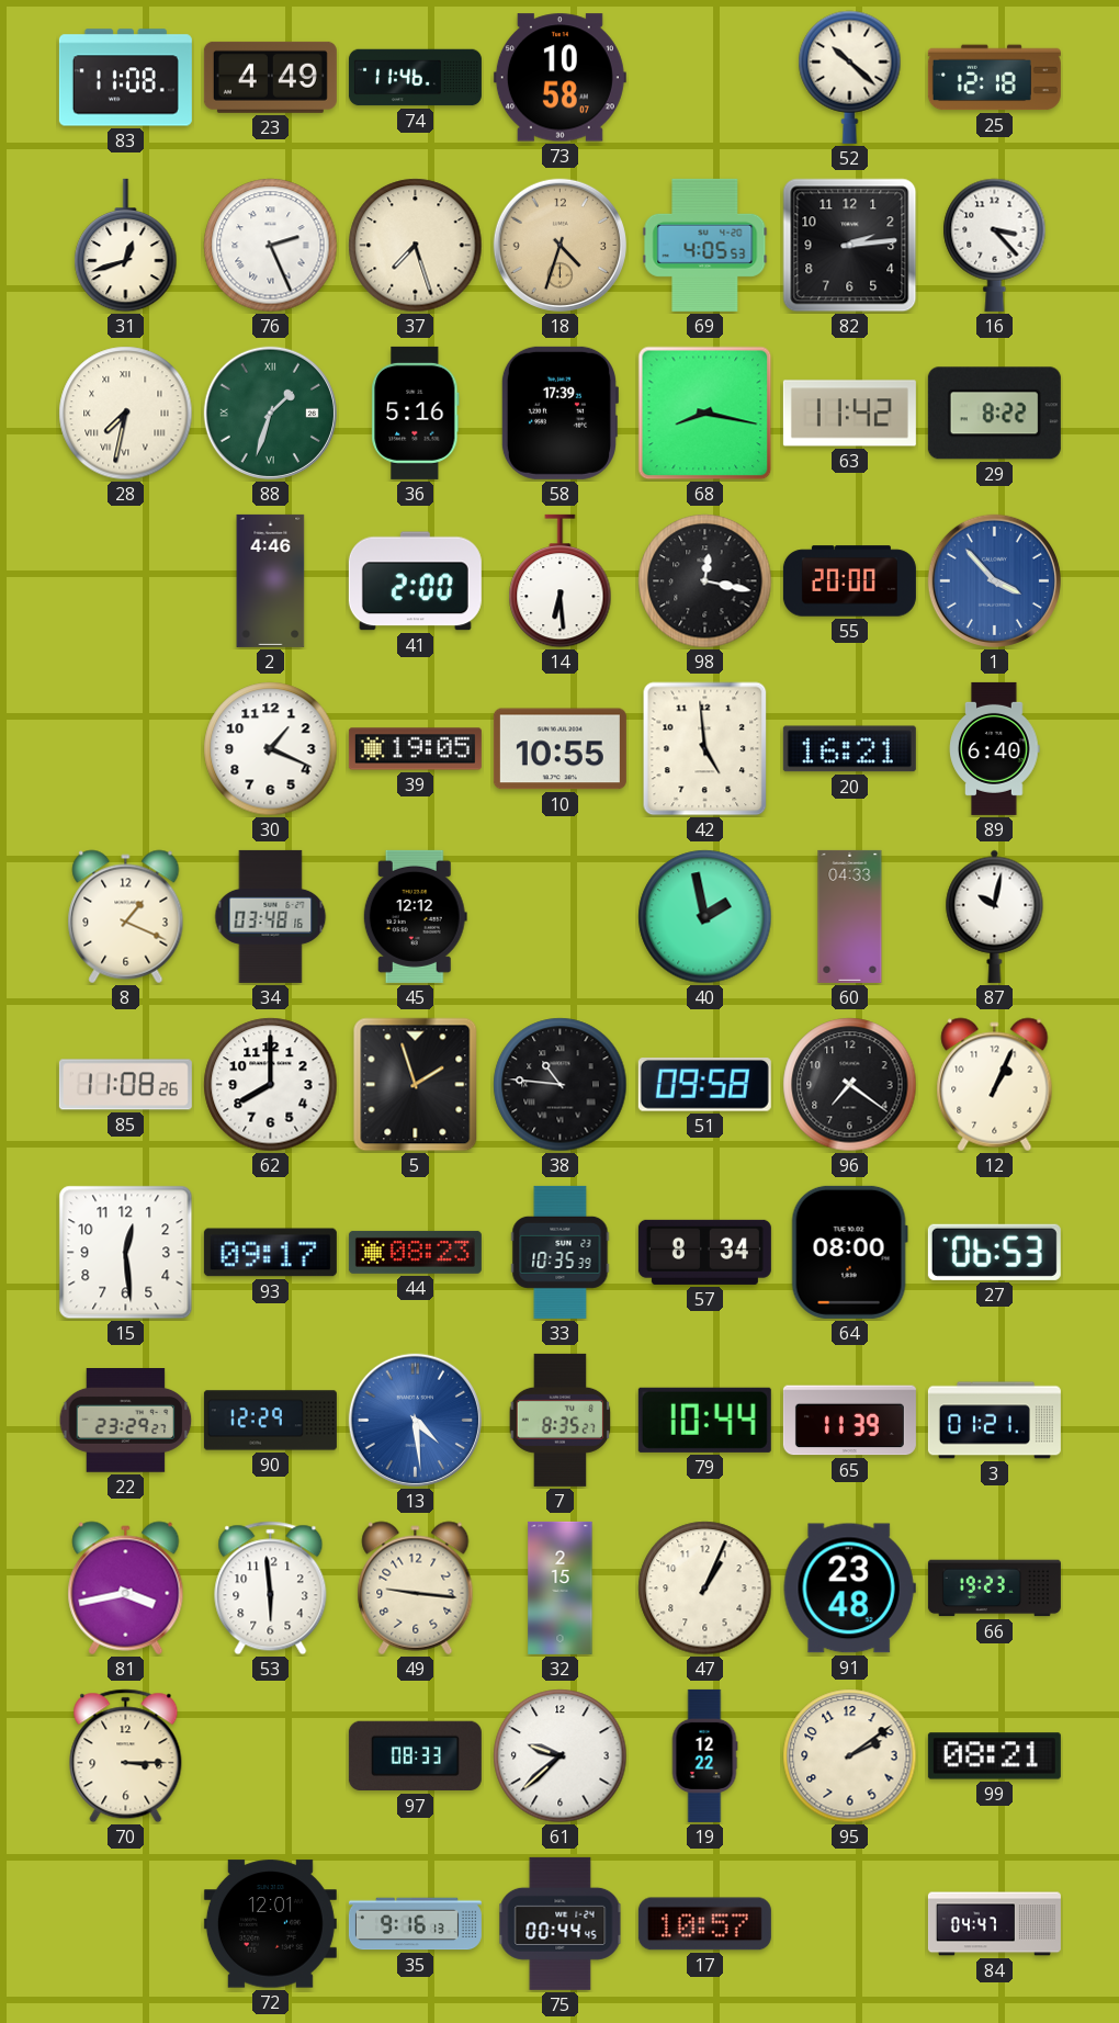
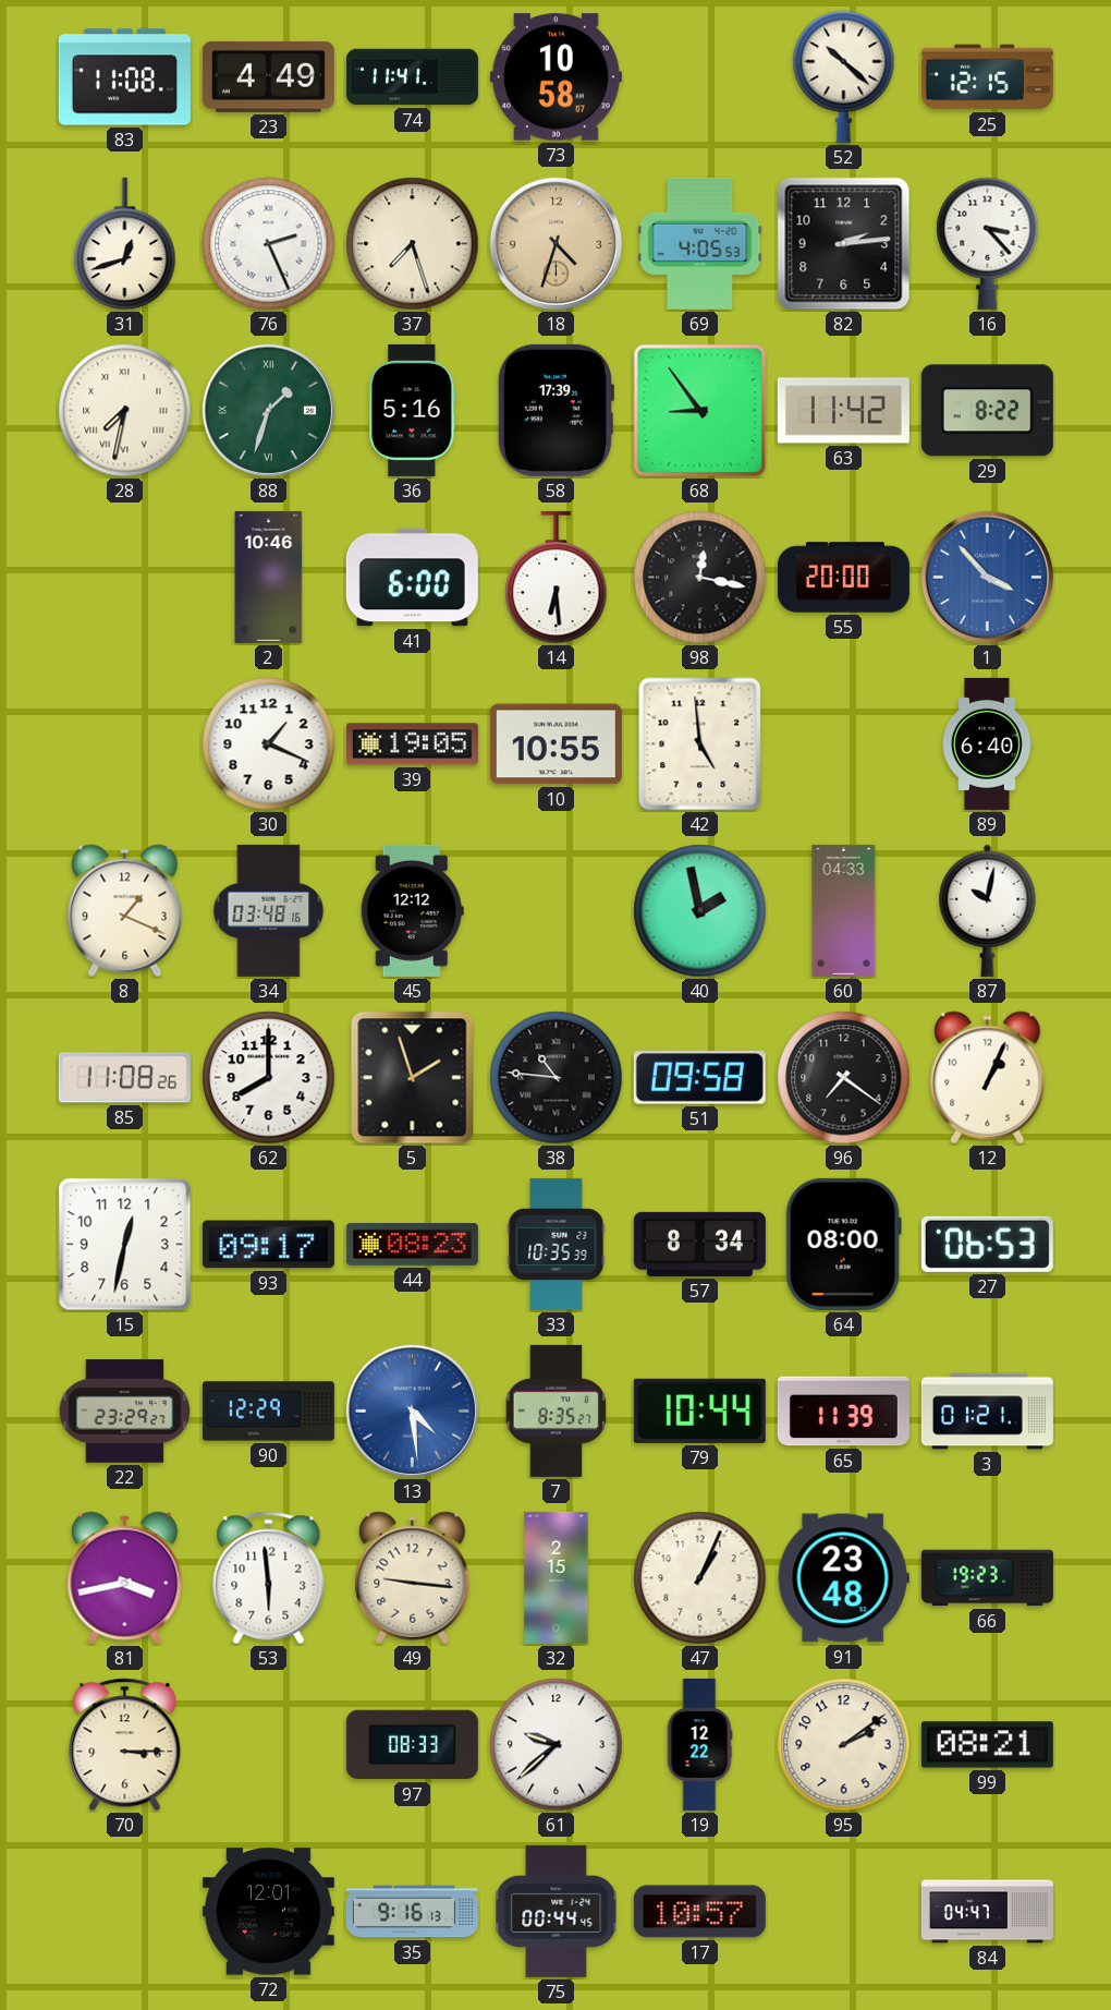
74: 11:46 -> 11:41 (412, 77)
25: 12:18 -> 12:15 (987, 77)
68: 8:17 -> 8:54 (700, 411)
2: 4:46 -> 10:46 (269, 577)
41: 2:00 -> 6:00 (412, 578)
20: 16:21 -> none (849, 749)
15: 12:29 -> 12:32 (125, 1245)
